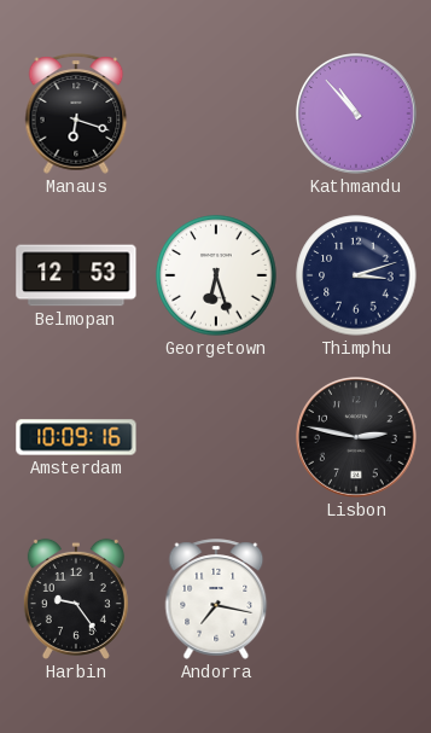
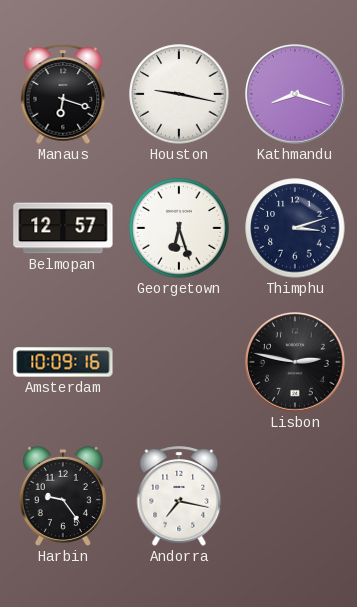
Houston: none -> 9:17 (179, 94)
Kathmandu: 10:53 -> 8:18 (296, 95)
Belmopan: 12:53 -> 12:57 (63, 228)
